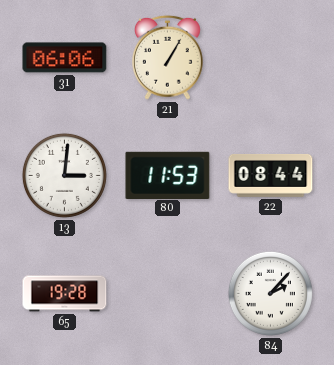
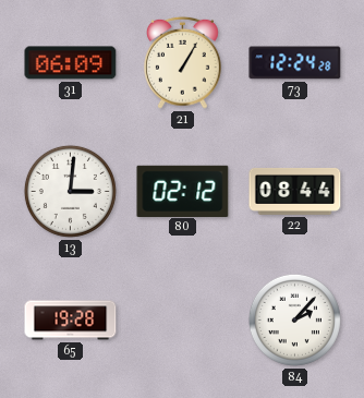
31: 06:06 -> 06:09 (71, 63)
73: none -> 12:24 (295, 63)
80: 11:53 -> 02:12 (183, 191)
